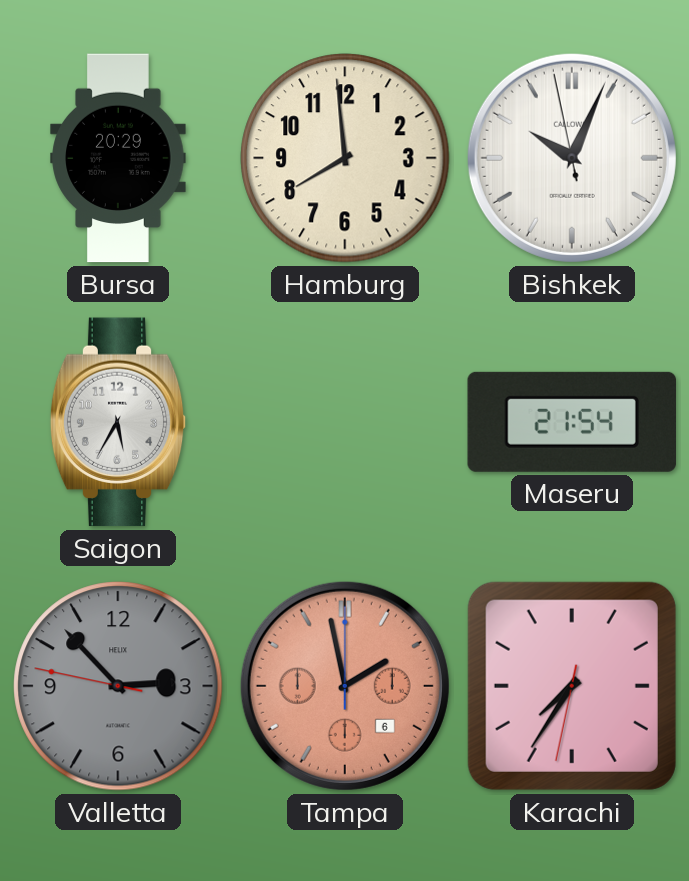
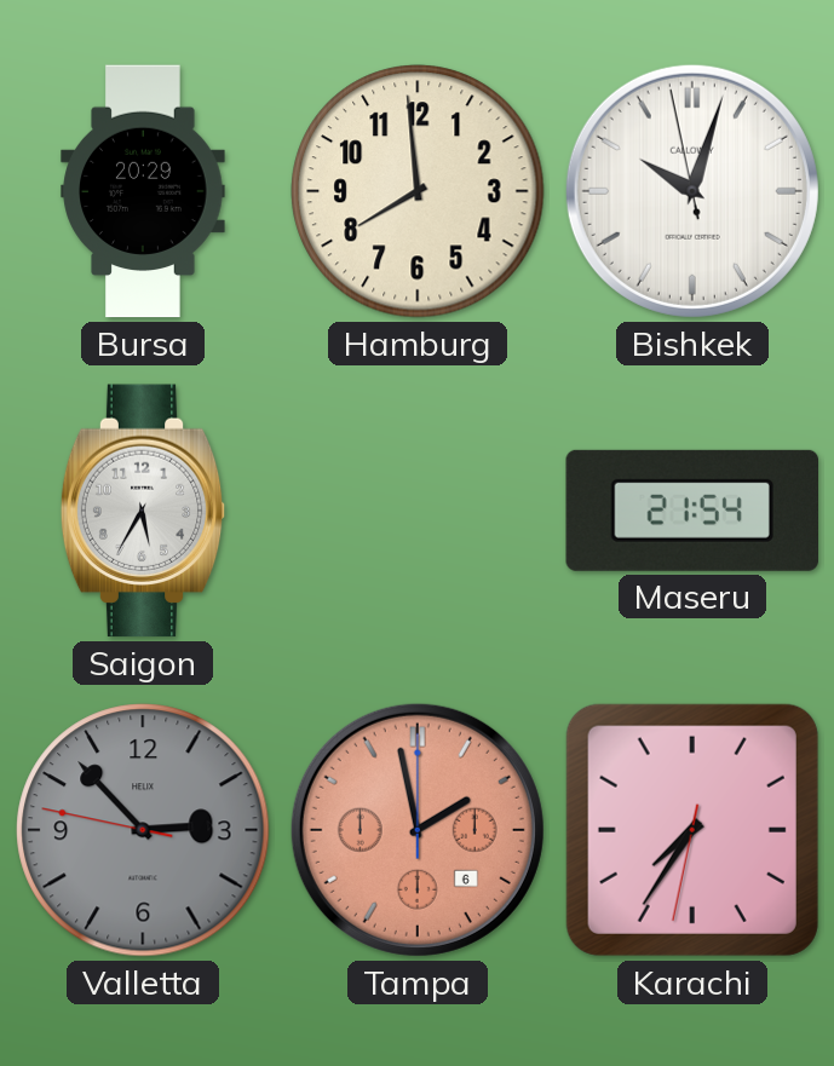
Bishkek: 10:03 -> 10:02 (692, 191)
